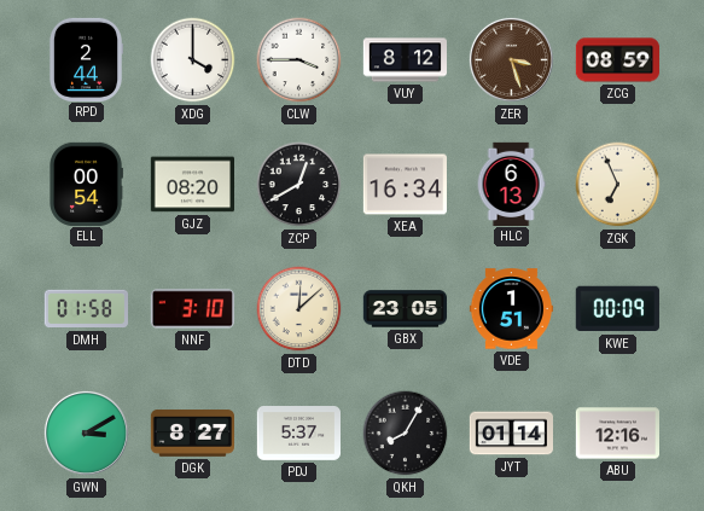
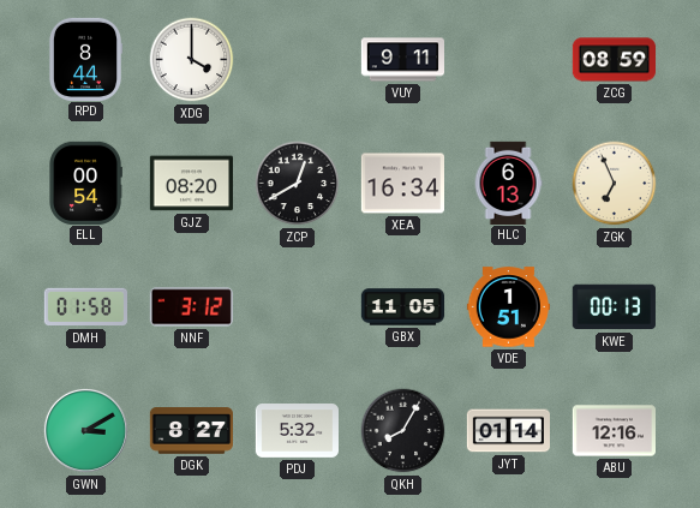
RPD: 2:44 -> 8:44 (84, 59)
CLW: 3:45 -> none (299, 60)
VUY: 8:12 -> 9:11 (402, 60)
ZER: 3:27 -> none (511, 59)
NNF: 3:10 -> 3:12 (191, 307)
DTD: 12:08 -> none (299, 309)
GBX: 23:05 -> 11:05 (403, 307)
KWE: 00:09 -> 00:13 (614, 307)
PDJ: 5:37 -> 5:32 (297, 431)
